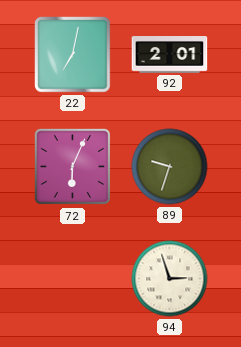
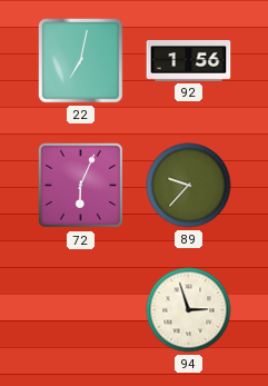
92: 2:01 -> 1:56 (189, 61)
89: 9:33 -> 9:37 (189, 186)
